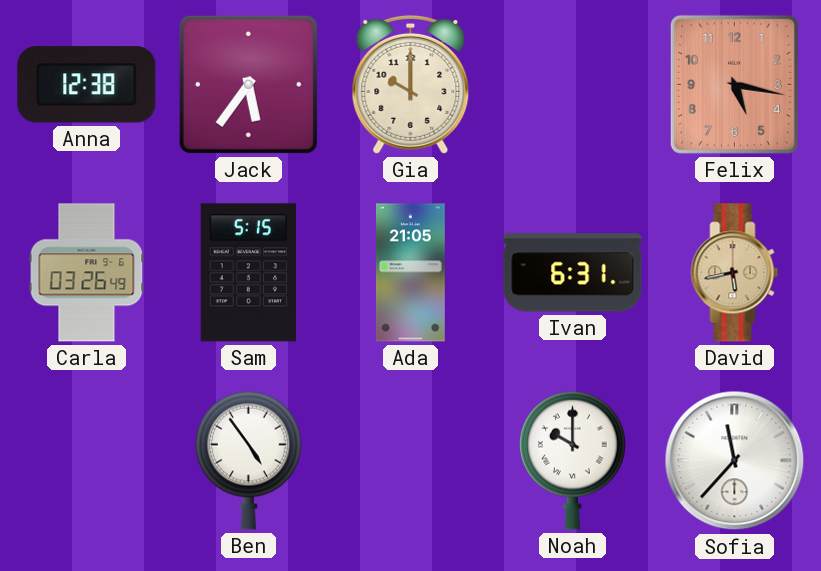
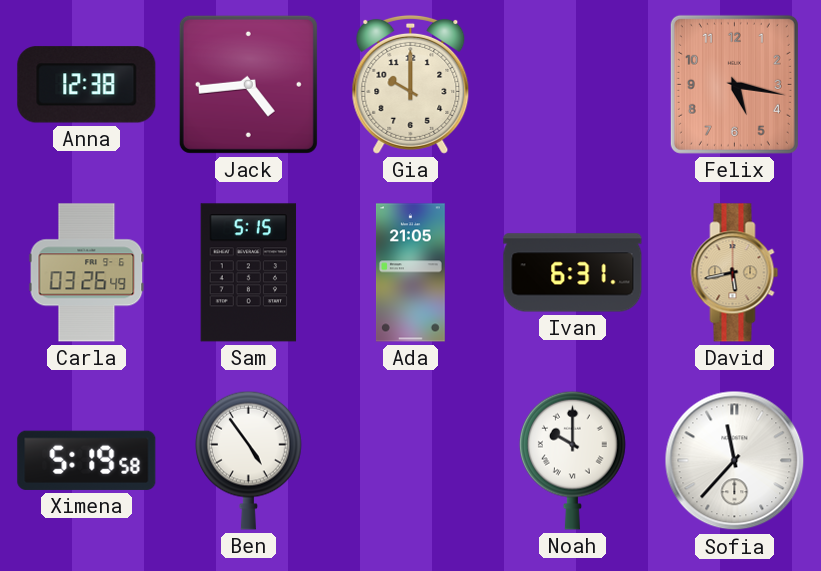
Jack: 5:36 -> 4:44 (248, 84)
Ximena: none -> 5:19 (87, 460)
